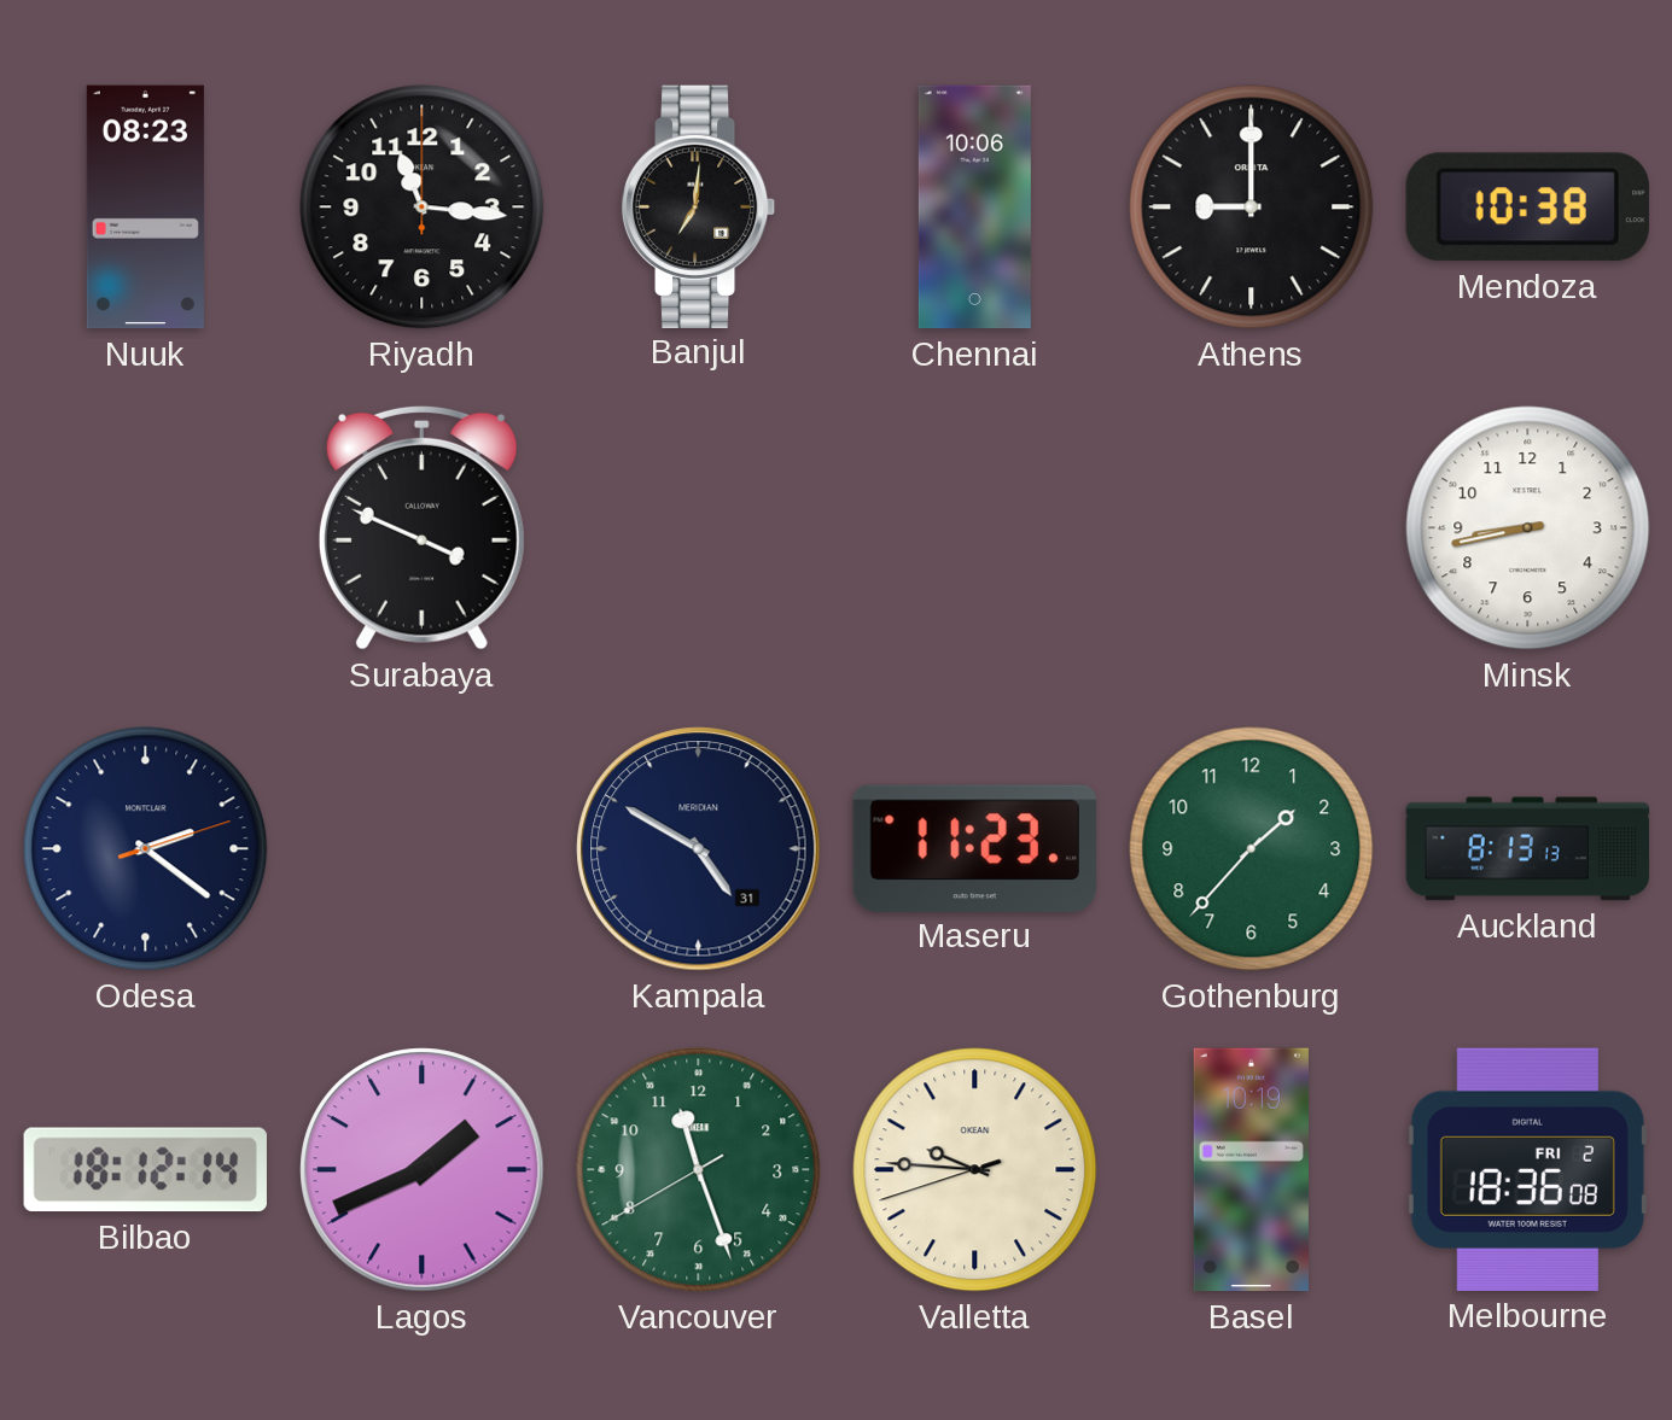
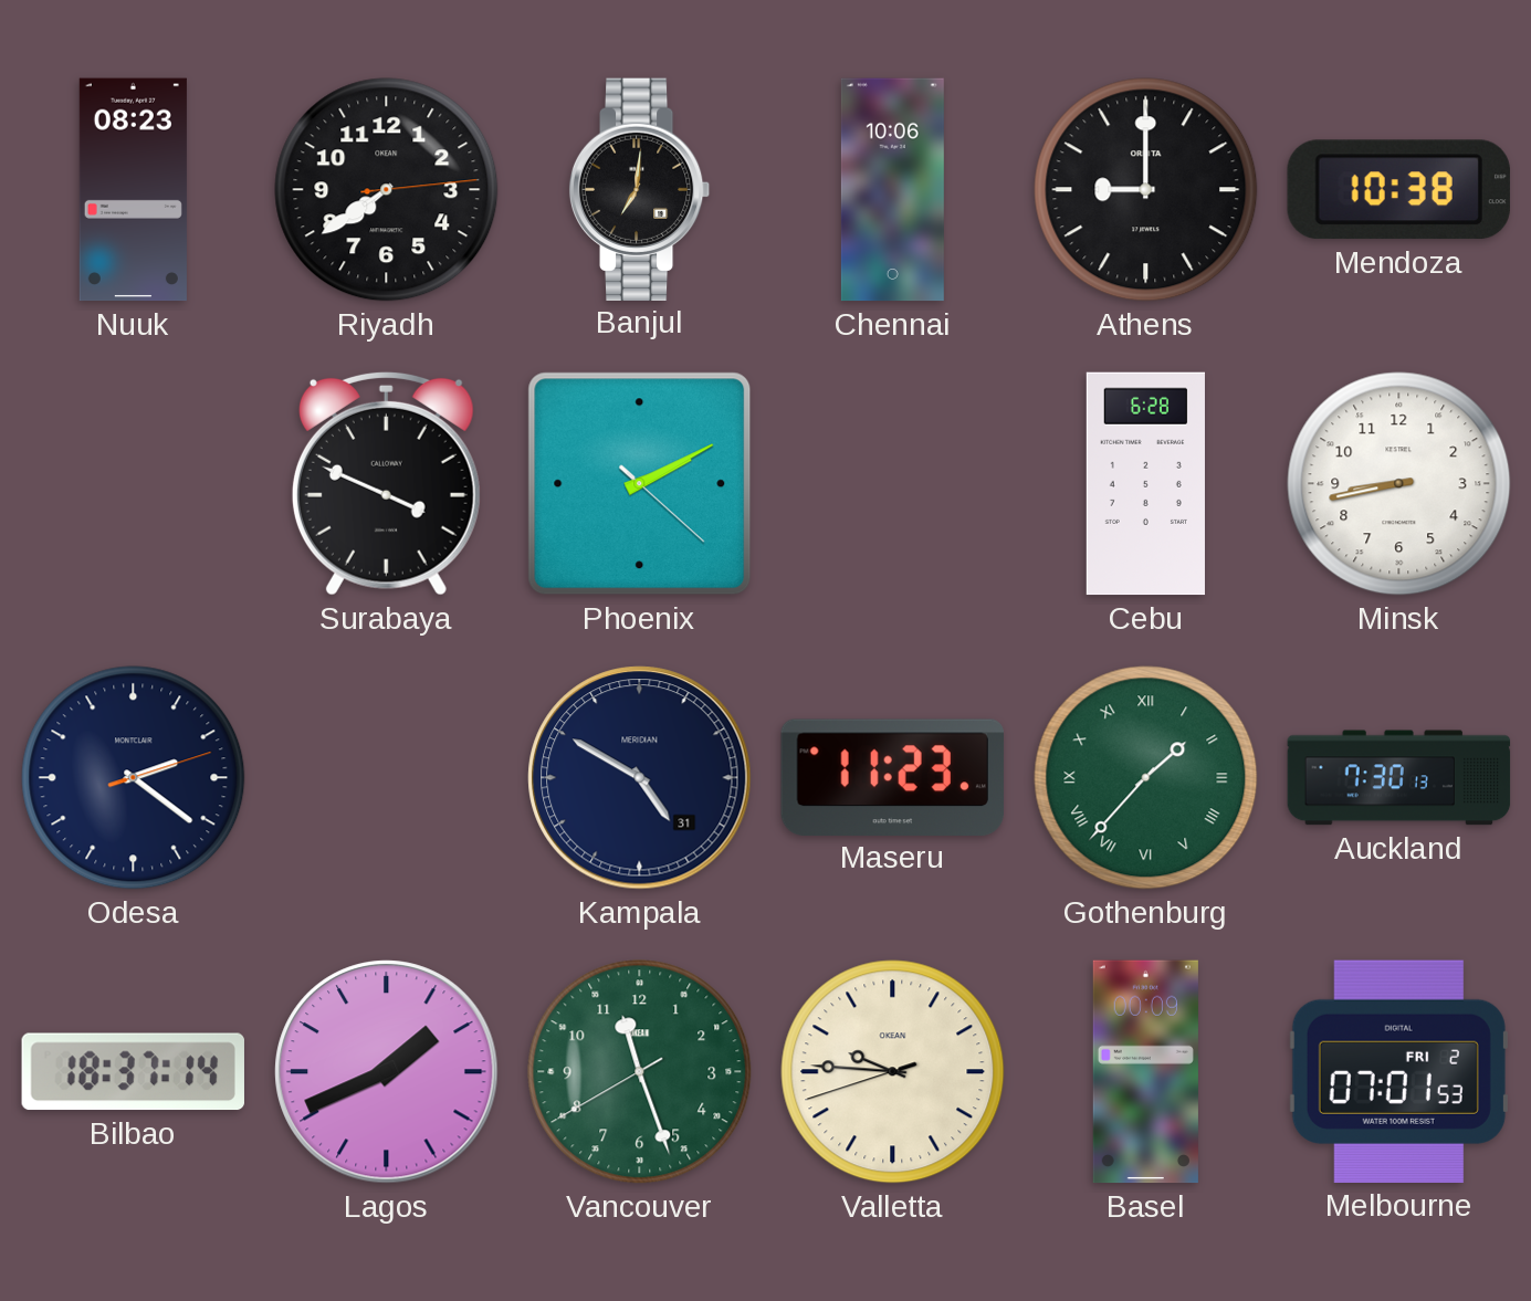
Riyadh: 11:16 -> 7:39 (387, 190)
Phoenix: none -> 2:10 (640, 484)
Cebu: none -> 6:28 (1145, 484)
Gothenburg numerals: Arabic -> Roman (1146, 778)
Auckland: 8:13 -> 7:30 (1399, 778)
Bilbao: 18:12 -> 18:37 (133, 1072)
Basel: 10:19 -> 00:09 (1145, 1072)
Melbourne: 18:36 -> 07:01 (1398, 1071)
